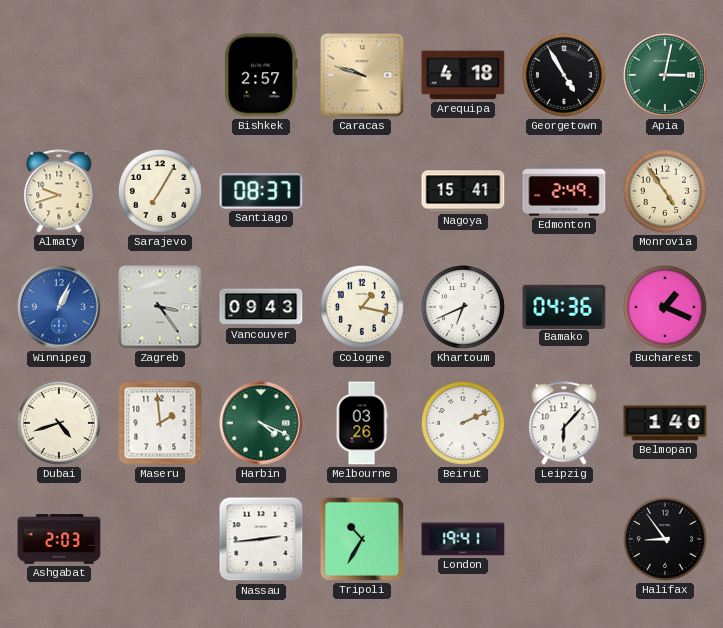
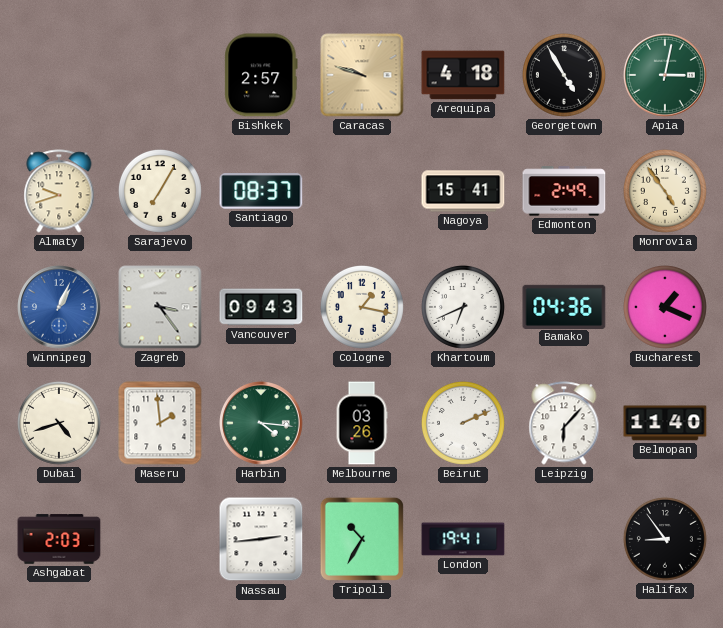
Harbin: 4:19 -> 4:16 (261, 423)
Belmopan: 1:40 -> 11:40 (665, 423)
